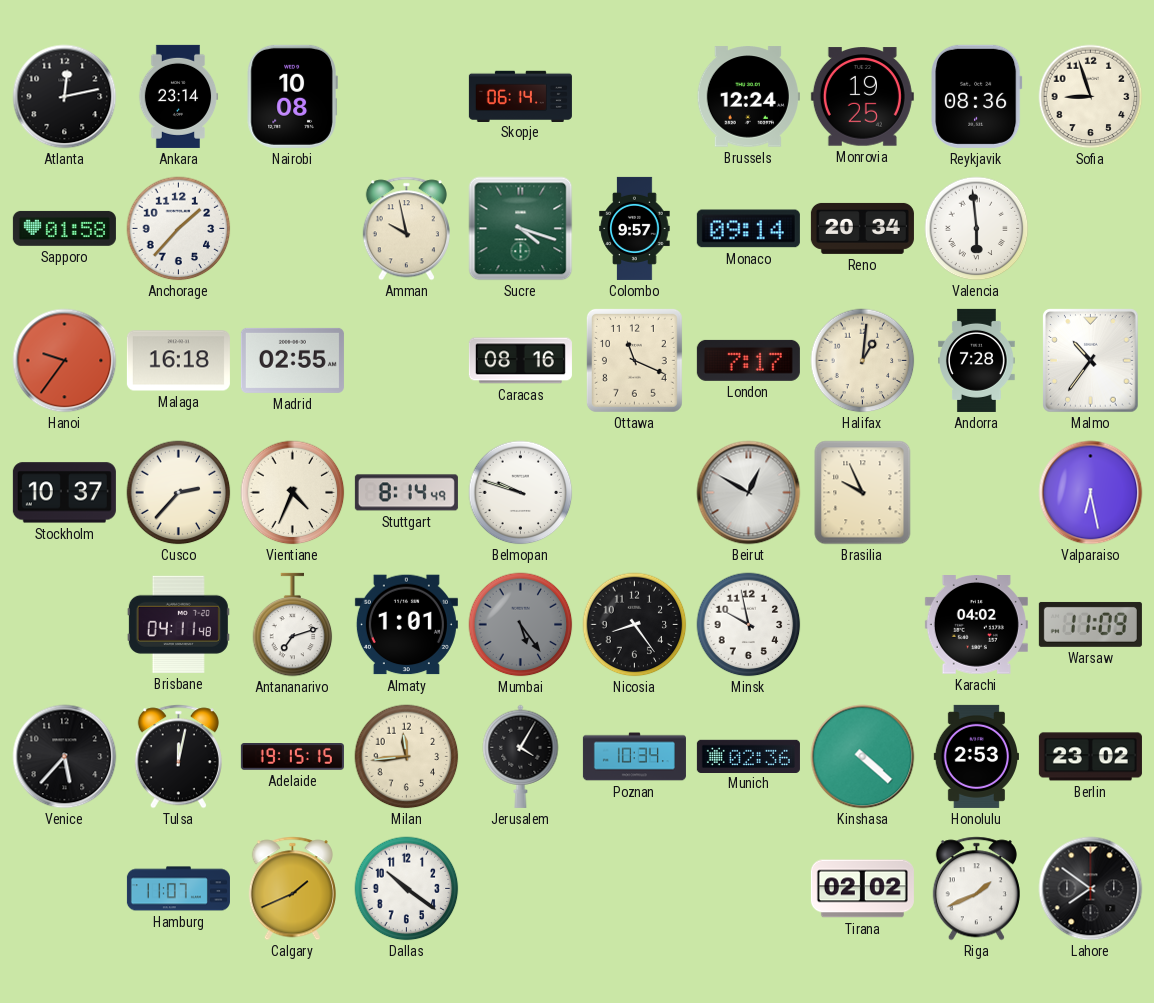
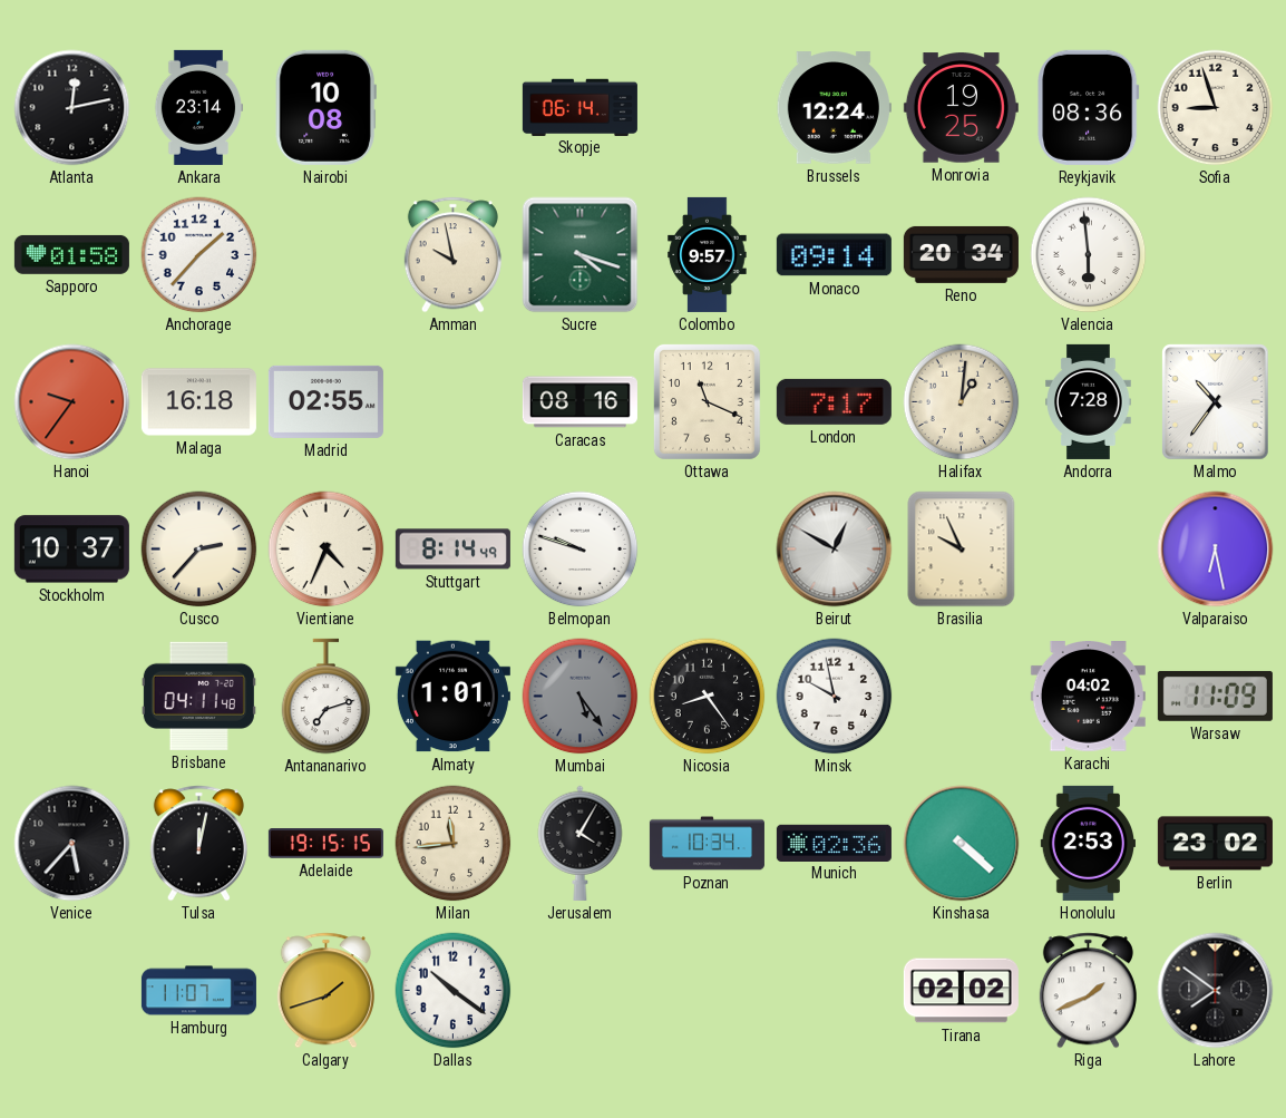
Calgary: 1:41 -> 1:42 (325, 991)
